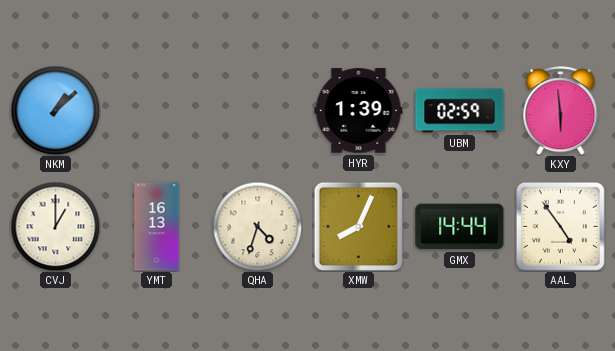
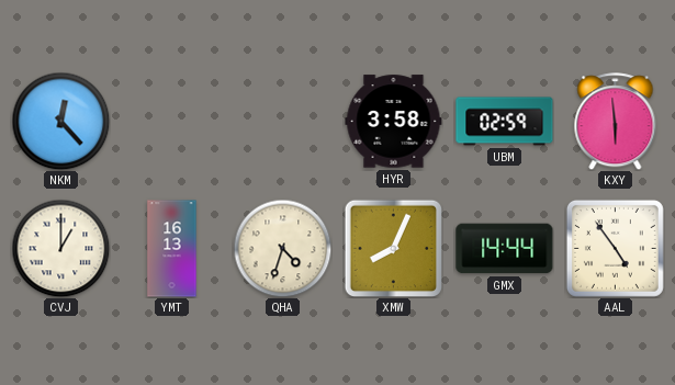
NKM: 1:08 -> 12:23 (60, 121)
HYR: 1:39 -> 3:58 (394, 122)
